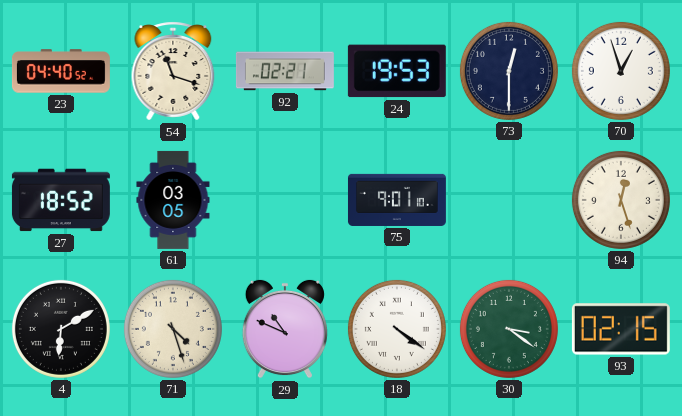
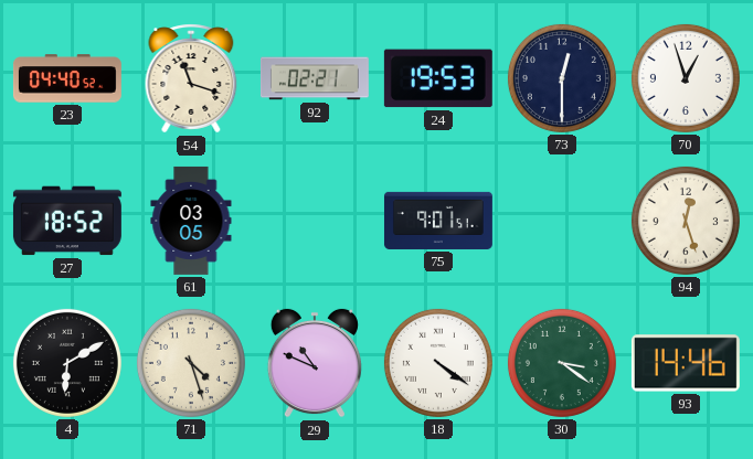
75: 9:01:10 -> 9:01:51 (438, 221)
93: 02:15 -> 14:46 (686, 363)
